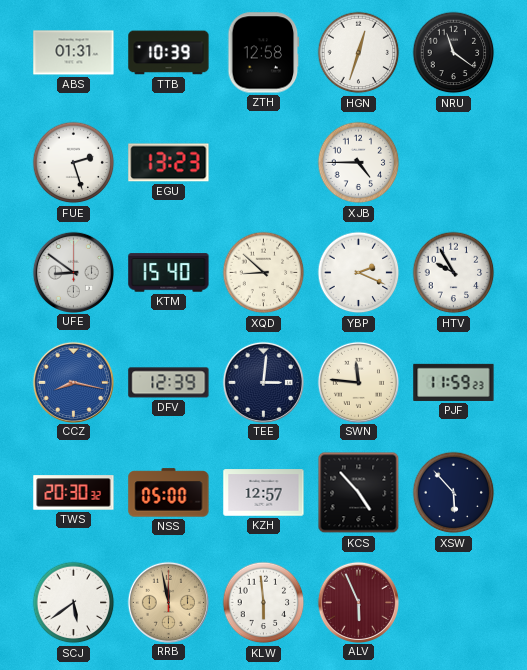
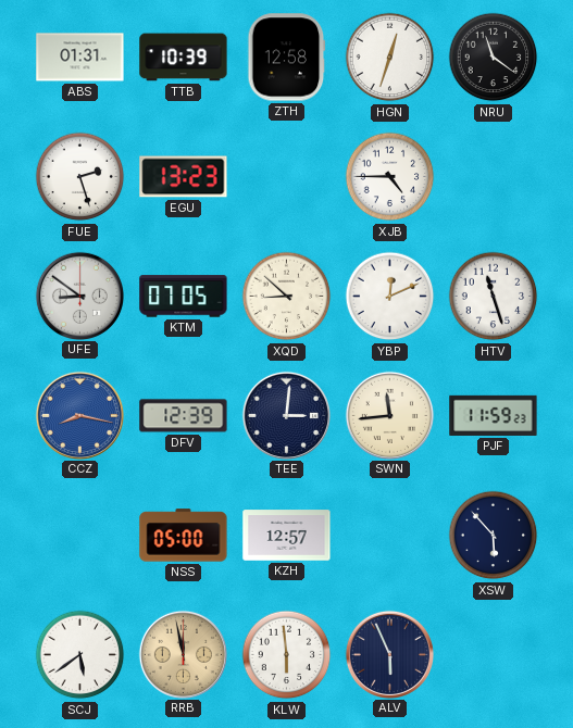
KTM: 15:40 -> 07:05 (184, 297)
YBP: 2:19 -> 12:11 (390, 297)
HTV: 9:55 -> 11:27 (494, 297)
SWN: 11:46 -> 11:44 (389, 415)
TWS: 20:30 -> none (74, 493)
KCS: 4:53 -> none (359, 493)
ALV dial: burgundy -> navy (389, 654)
